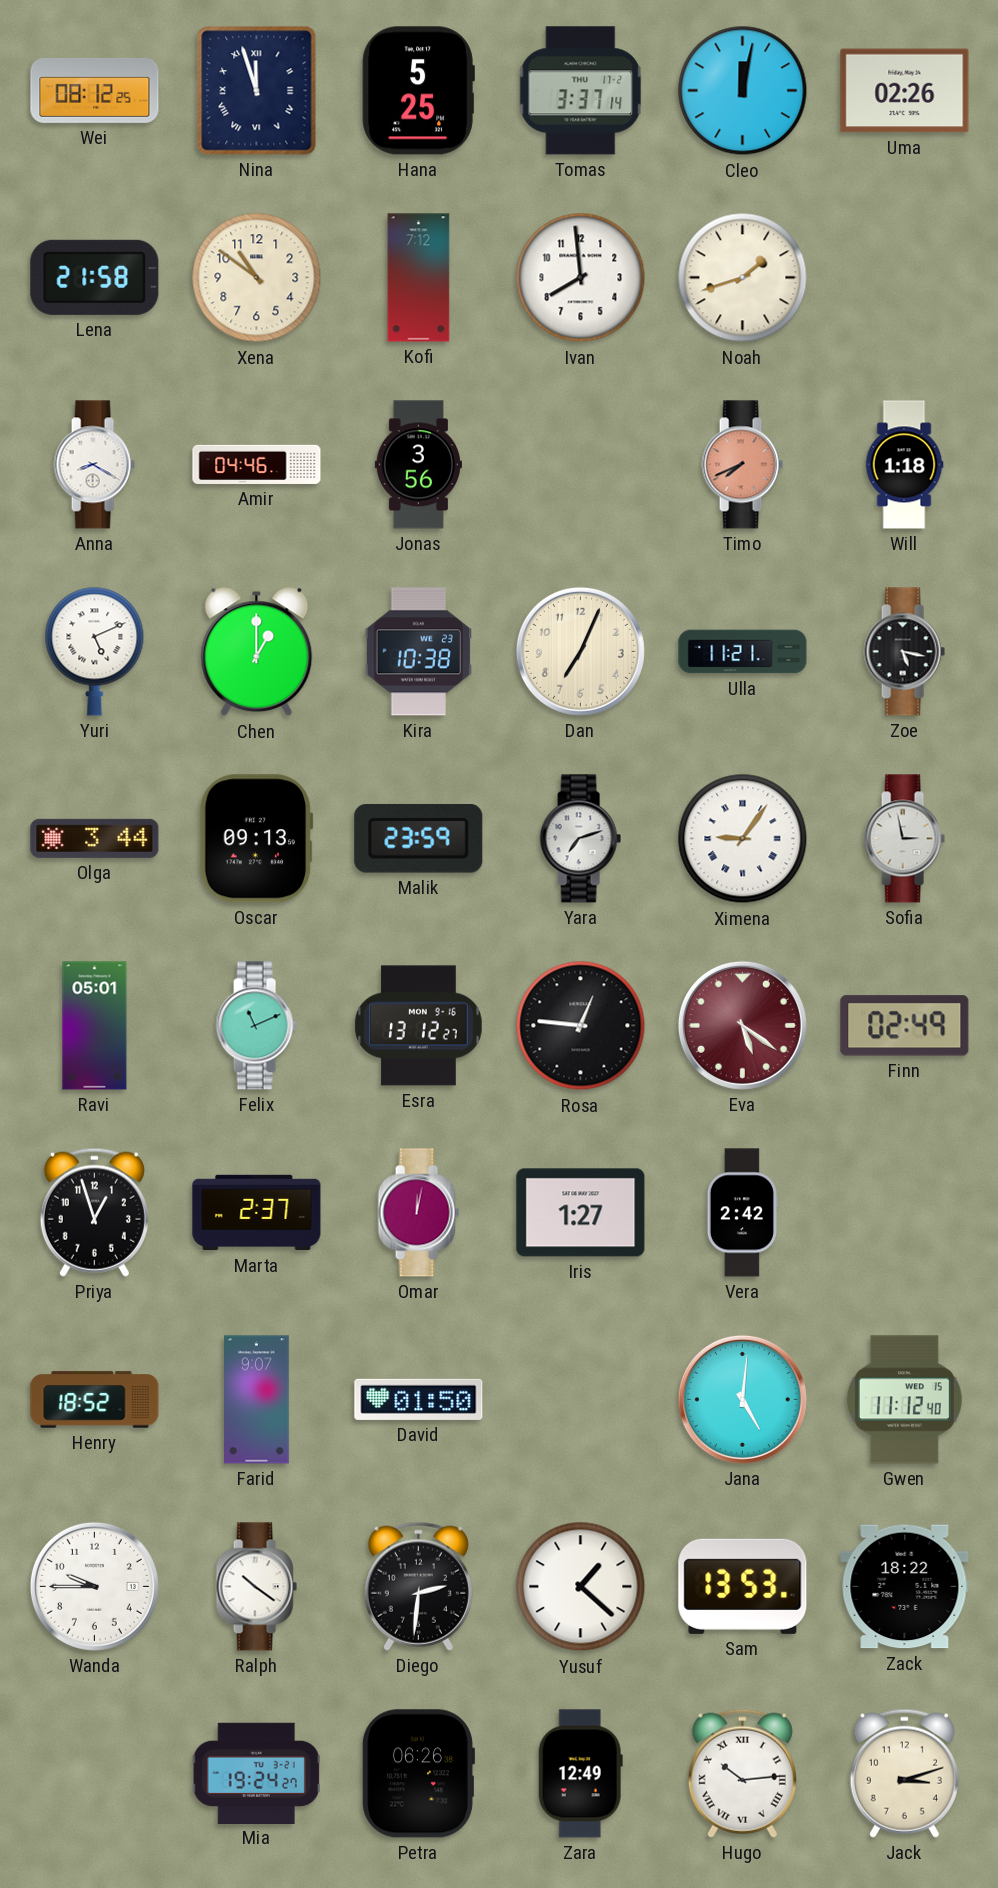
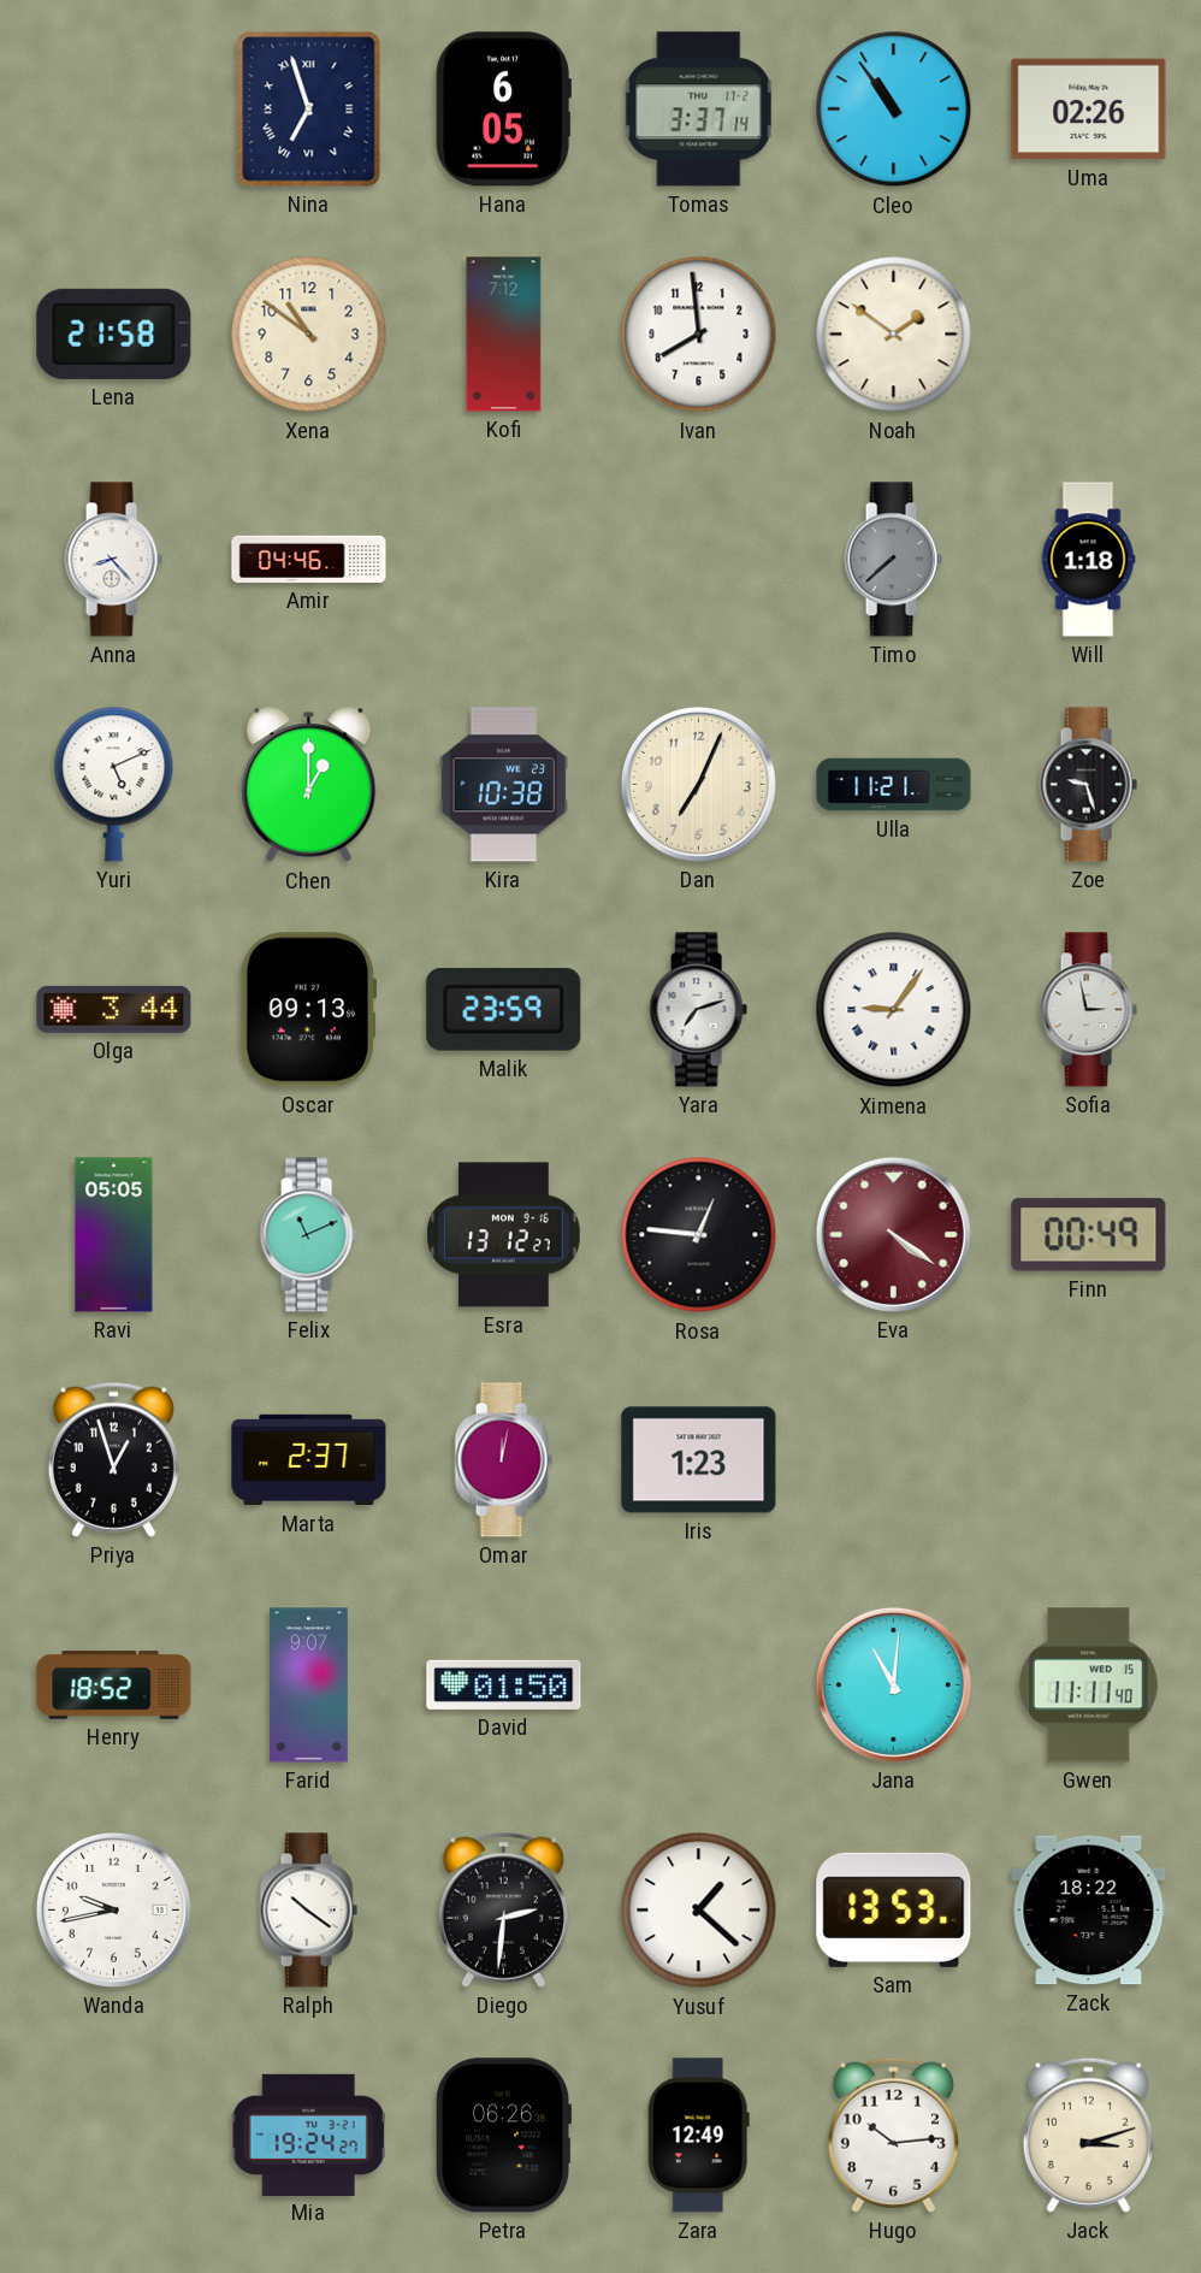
Wei: 08:12 -> none (95, 90)
Nina: 11:57 -> 6:57 (309, 110)
Hana: 5:25 -> 6:05 (503, 110)
Cleo: 12:02 -> 10:54 (894, 110)
Noah: 1:42 -> 1:51 (894, 335)
Anna: 8:20 -> 8:23 (113, 560)
Jonas: 3:56 -> none (418, 465)
Timo: 7:41 -> 7:38 (893, 560)
Timo dial: salmon -> grey (893, 560)
Zoe: 5:17 -> 9:27 (1088, 785)
Ravi: 05:01 -> 05:05 (114, 1235)
Eva: 5:21 -> 4:21 (893, 1234)
Finn: 02:49 -> 00:49 (1089, 1235)
Iris: 1:27 -> 1:23 (699, 1460)
Vera: 2:42 -> none (742, 1213)
Jana: 5:01 -> 11:01 (893, 1684)
Gwen: 11:12 -> 11:11 (1088, 1685)
Wanda: 9:45 -> 9:43 (113, 1909)
Hugo numerals: Roman -> Arabic (893, 2135)
